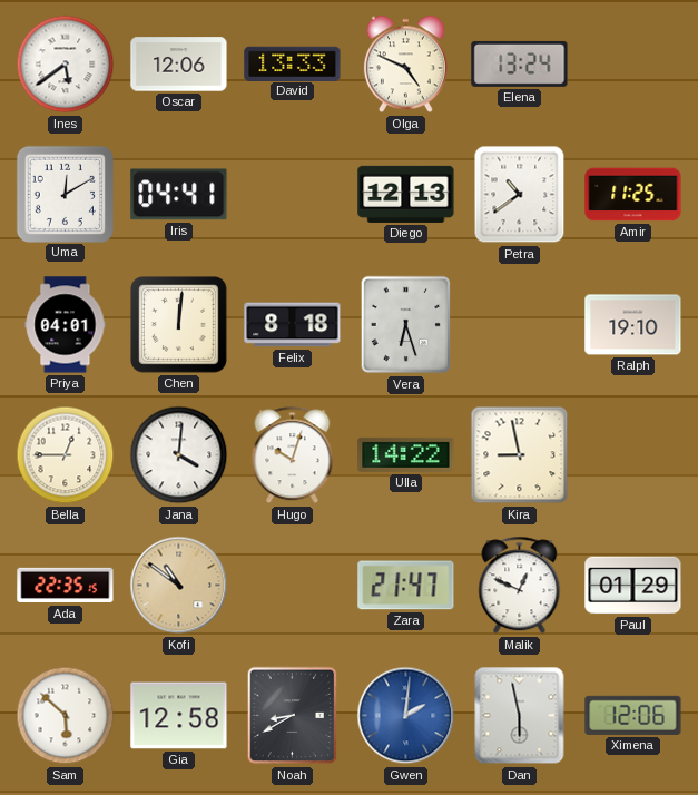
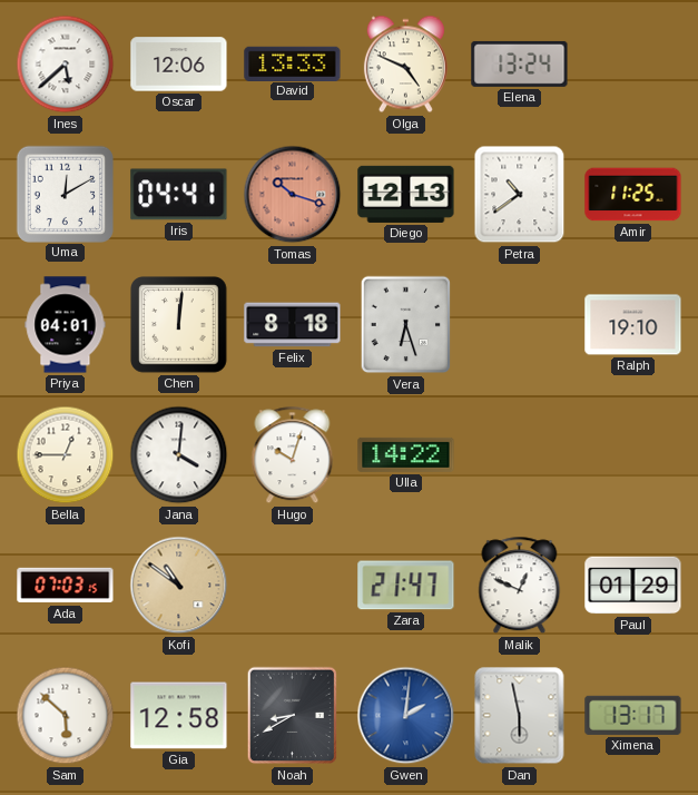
Ines: 5:39 -> 5:38 (66, 65)
Tomas: none -> 10:18 (293, 195)
Kira: 8:58 -> none (520, 455)
Ada: 22:35 -> 07:03 (66, 586)
Ximena: 12:06 -> 13:17 (633, 715)
